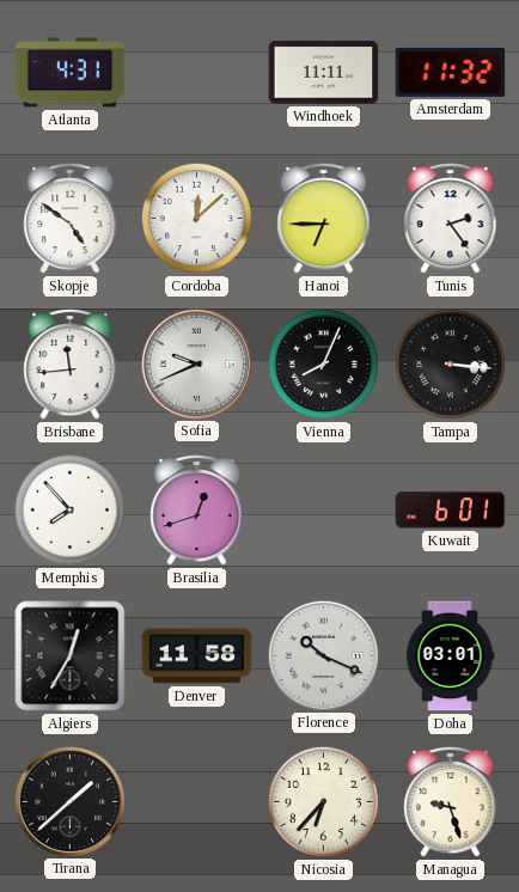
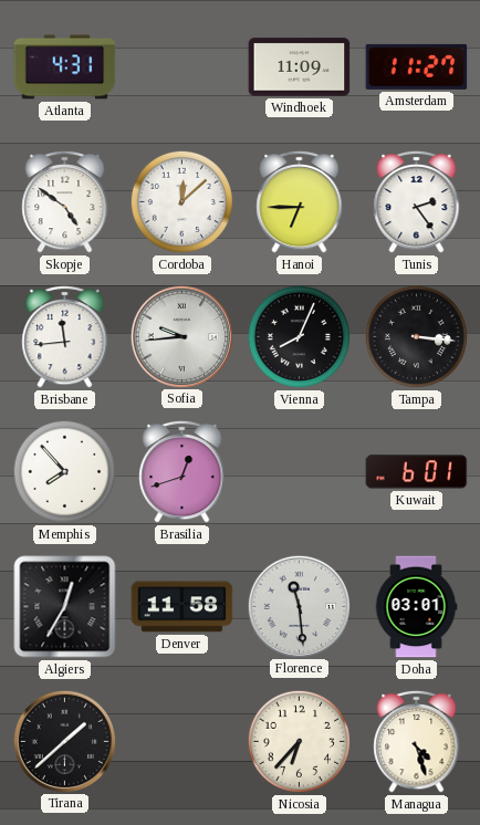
Windhoek: 11:11 -> 11:09 (300, 67)
Amsterdam: 11:32 -> 11:27 (417, 66)
Sofia: 9:41 -> 9:44 (181, 336)
Florence: 10:19 -> 11:29 (299, 606)
Managua: 9:27 -> 4:27 (417, 741)
